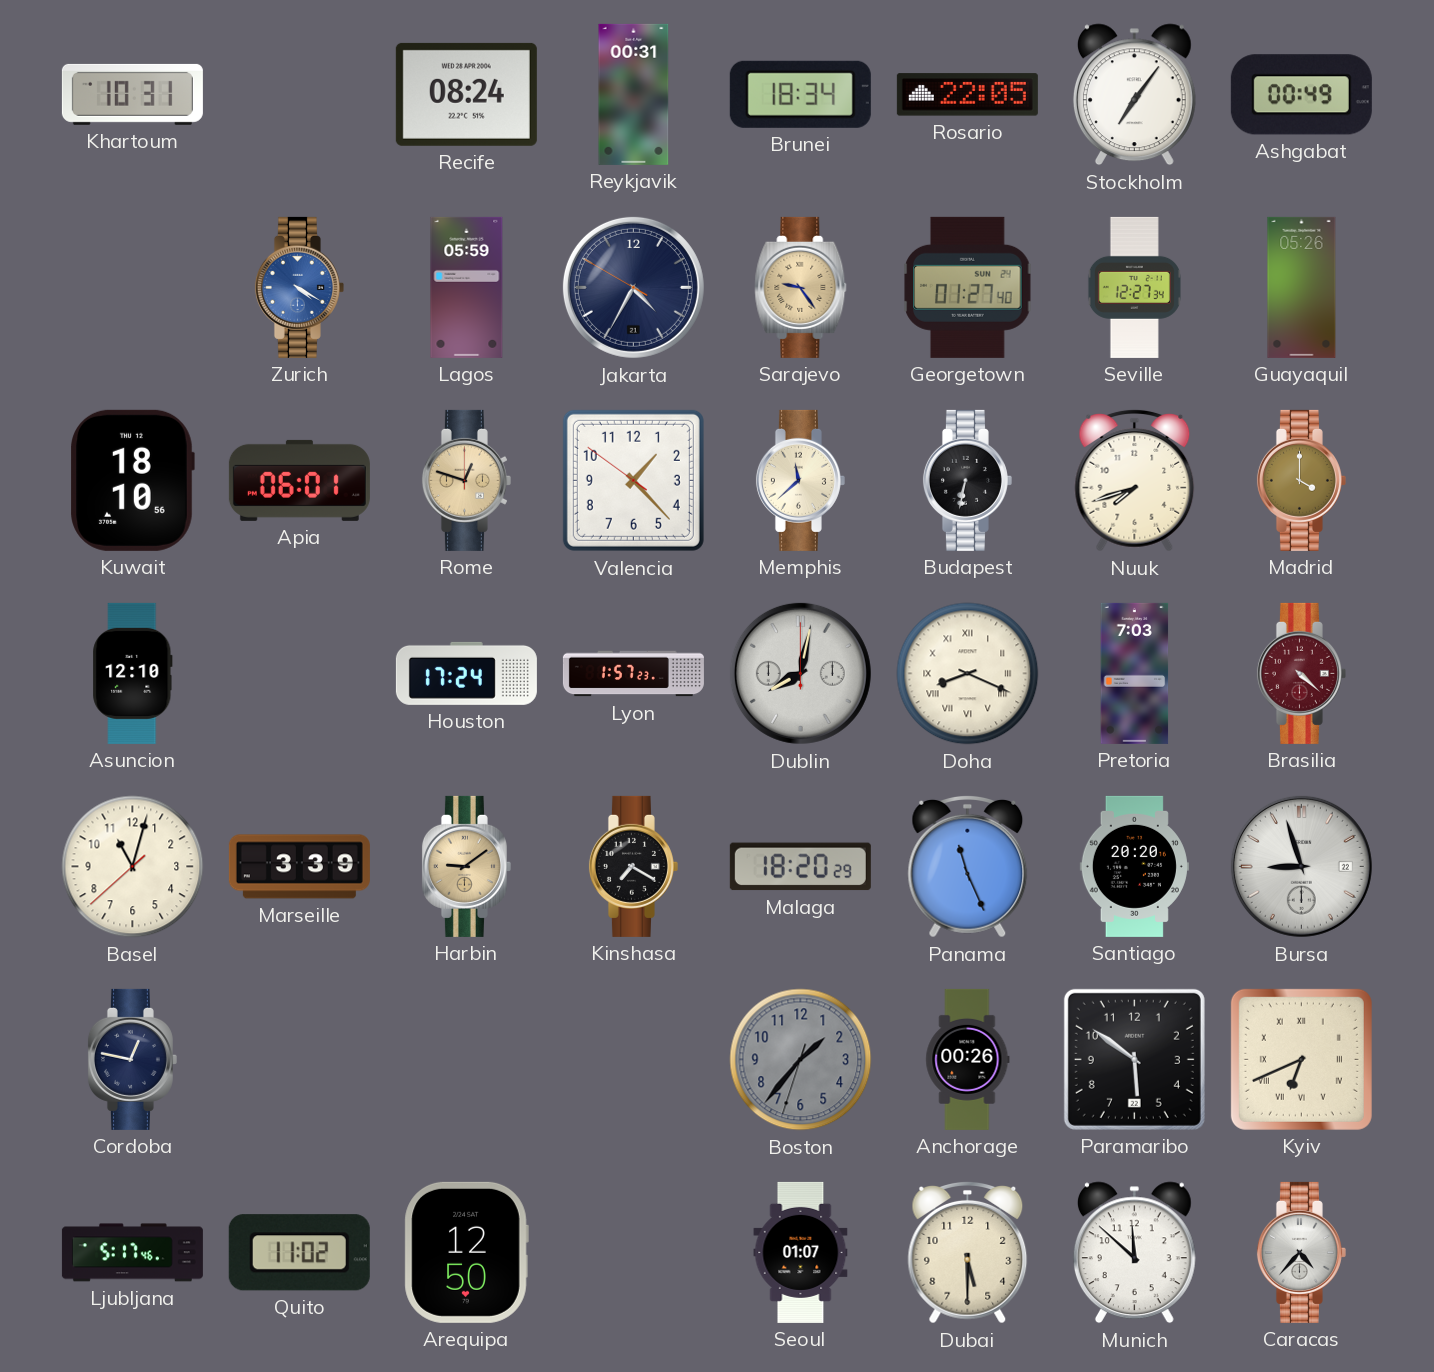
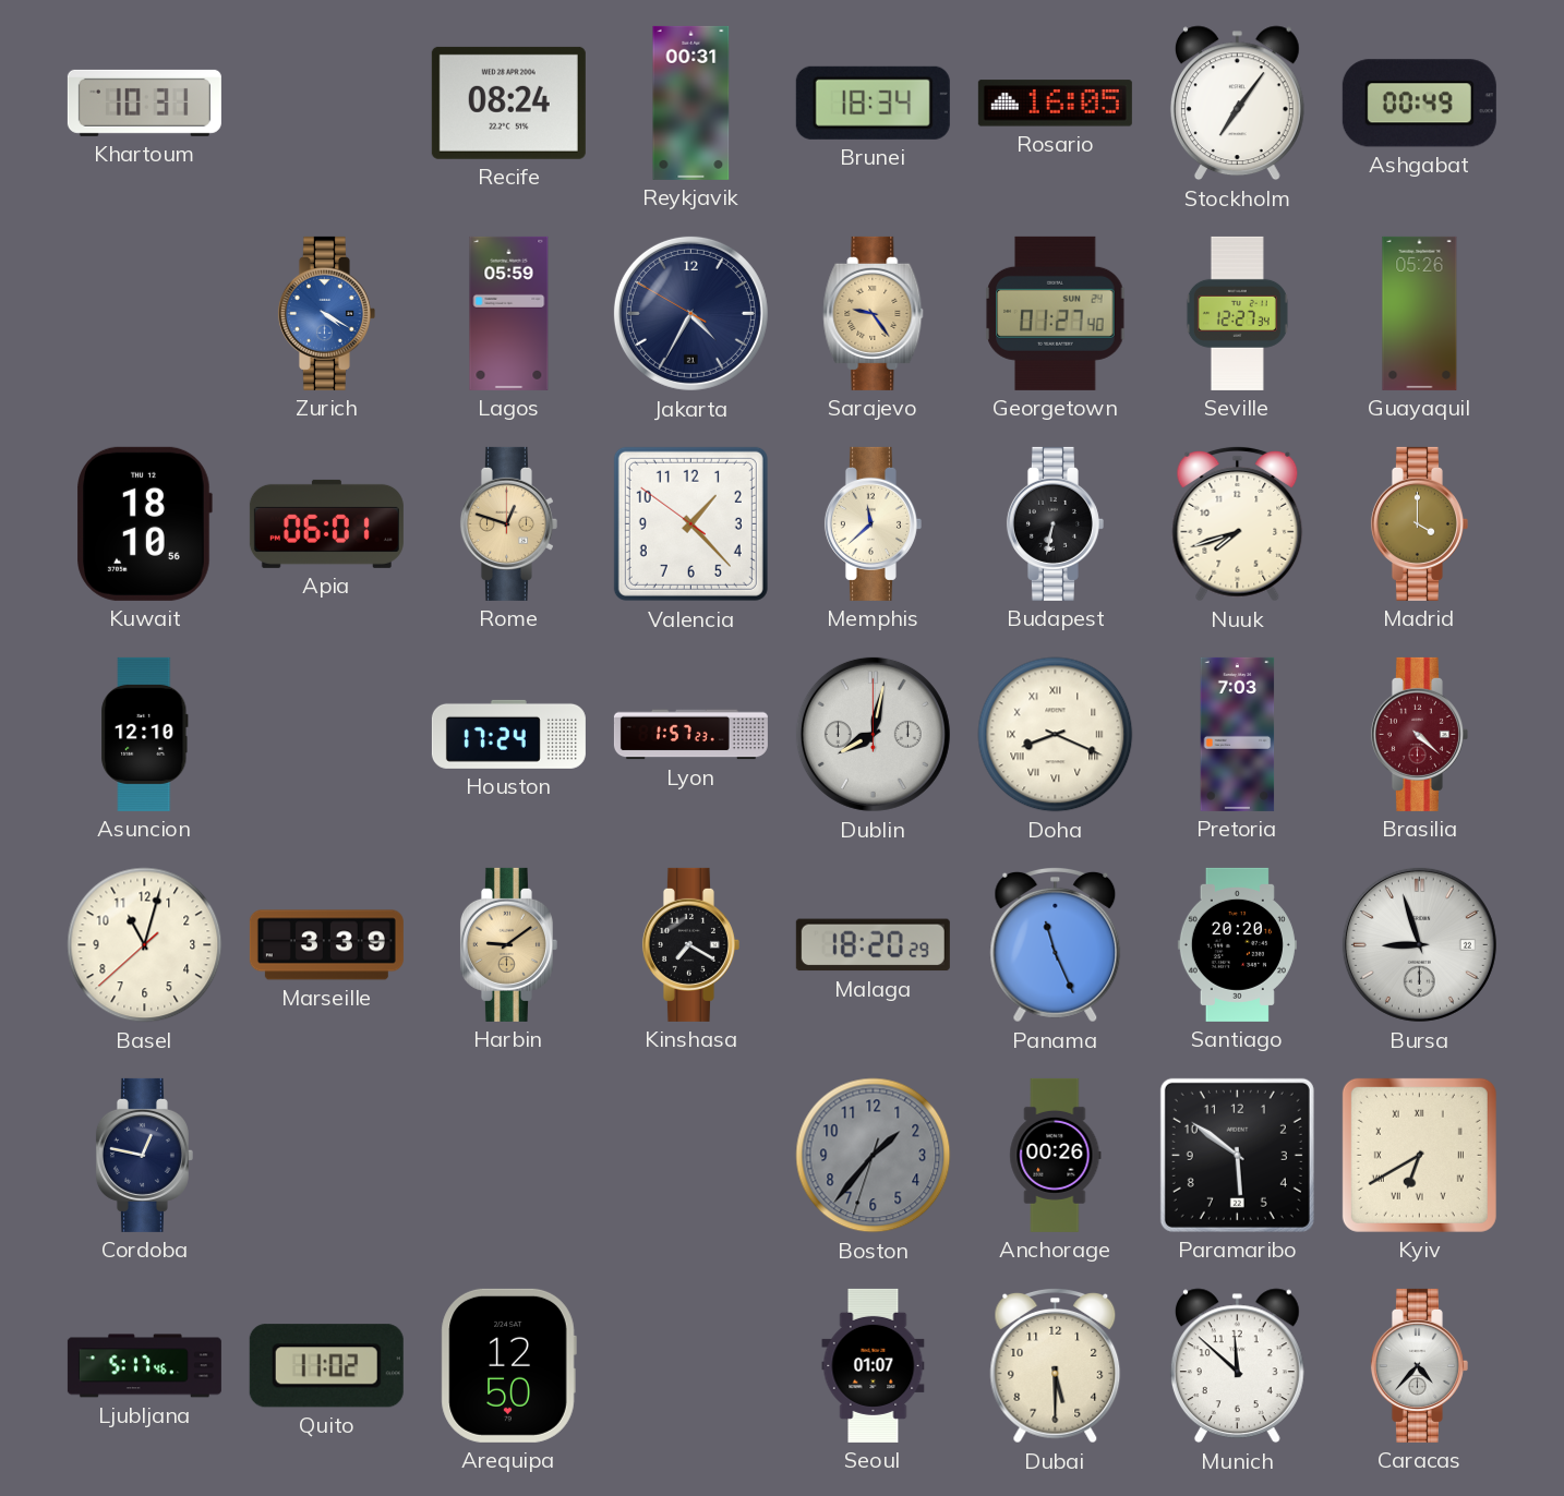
Rosario: 22:05 -> 16:05 (1055, 104)
Kyiv: 6:41 -> 6:40 (1419, 1155)
